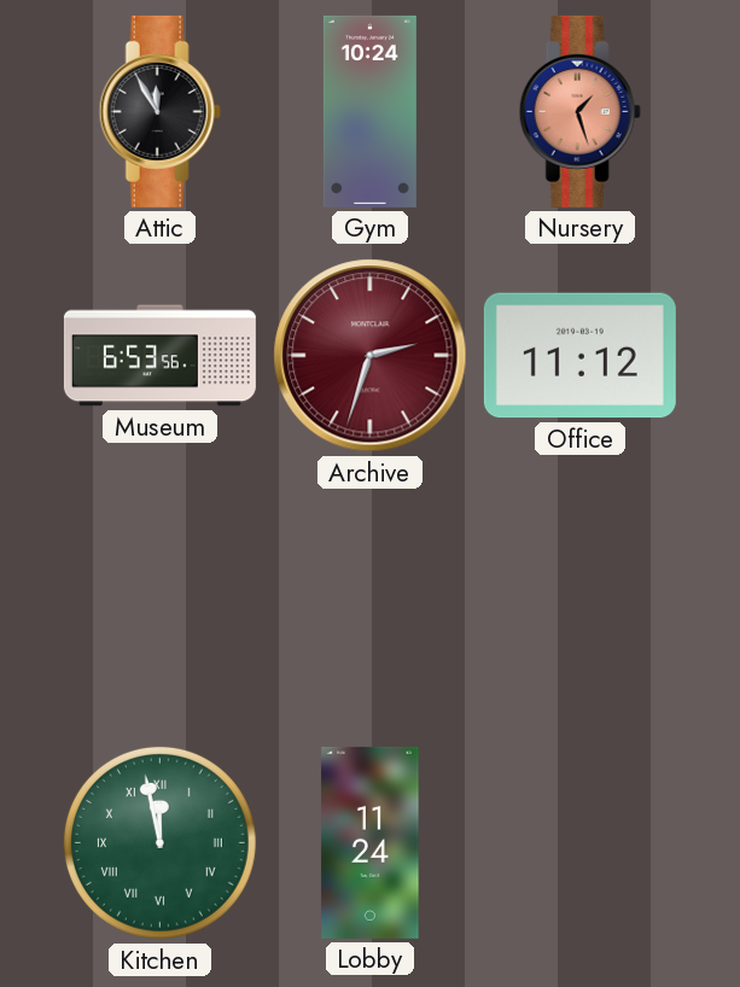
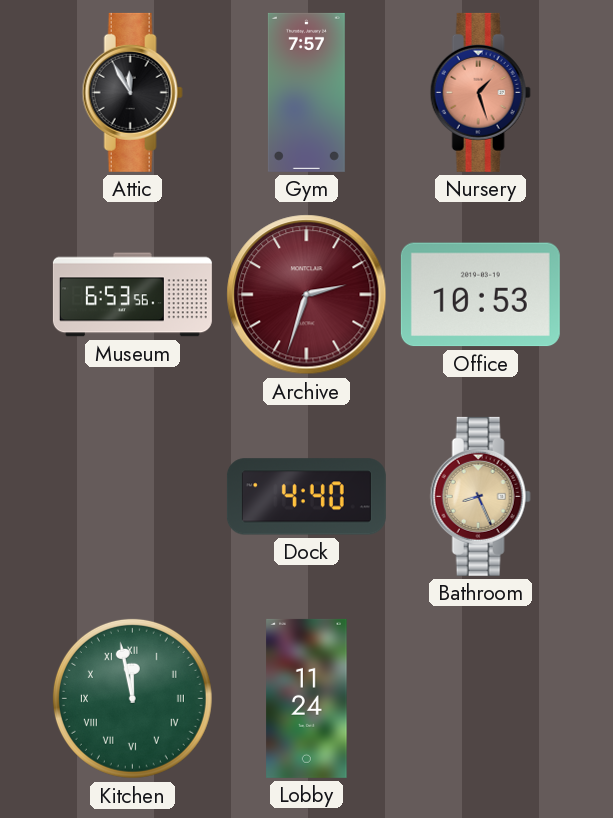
Gym: 10:24 -> 7:57 (306, 92)
Office: 11:12 -> 10:53 (480, 295)
Dock: none -> 4:40 (306, 497)
Bathroom: none -> 8:26 (480, 496)
